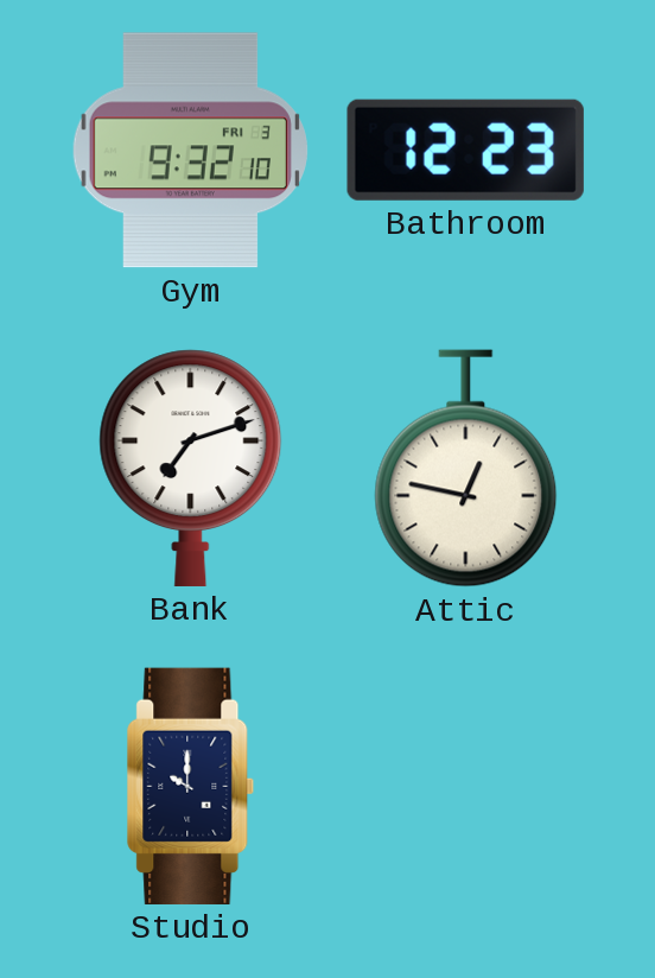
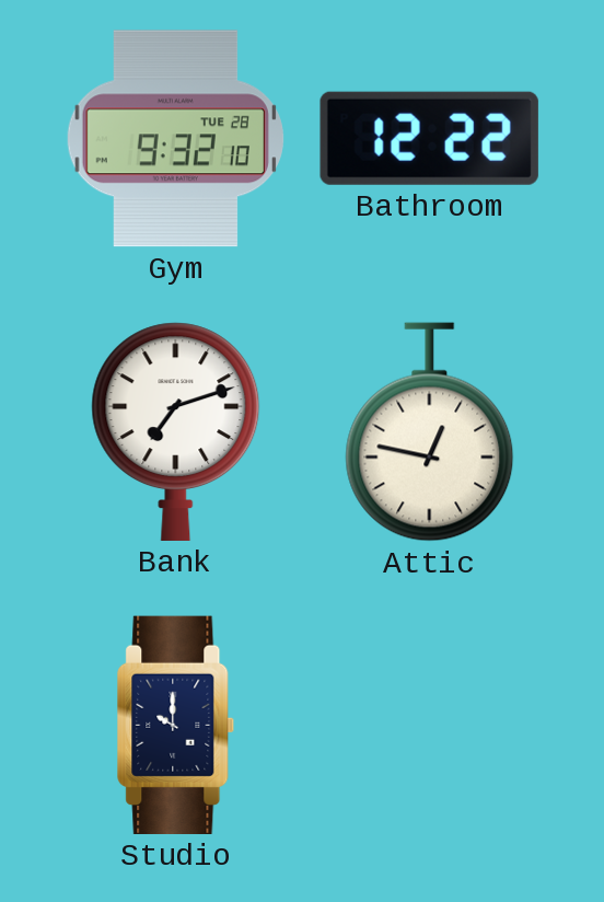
Gym date: FRI 3 -> TUE 28 (175, 139)
Bathroom: 12:23 -> 12:22 (429, 138)
